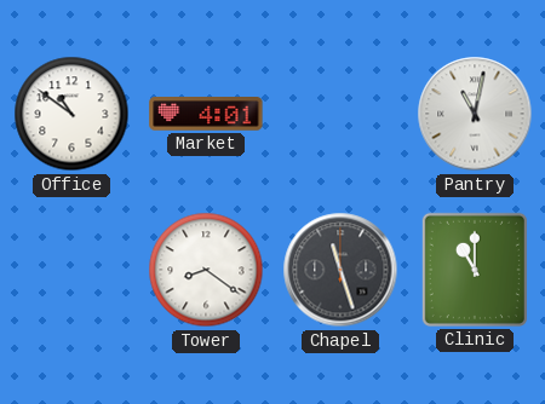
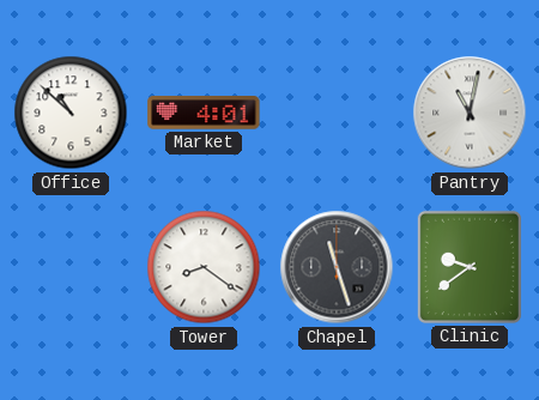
Office: 10:51 -> 10:52 (71, 113)
Clinic: 11:00 -> 9:39 (470, 267)
